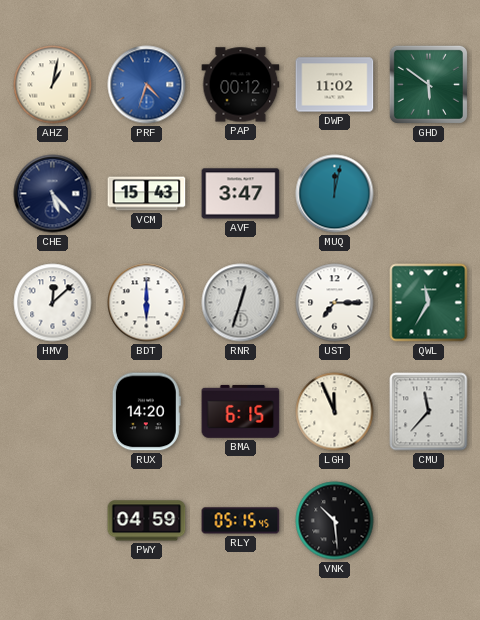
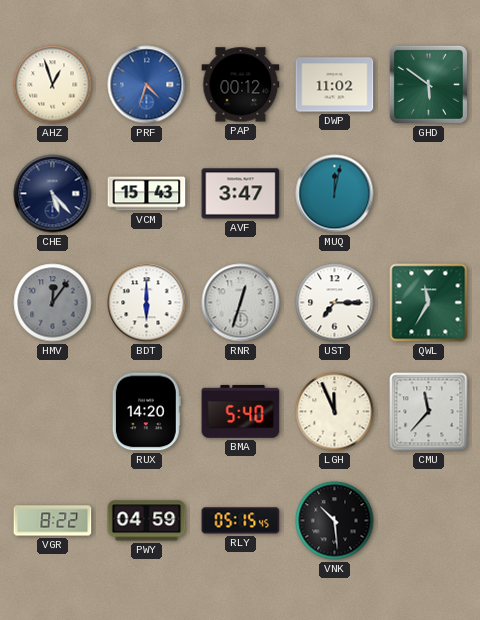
AHZ: 1:02 -> 12:57 (53, 85)
HMV: 12:08 -> 12:06 (53, 303)
HMV dial: white -> grey (53, 303)
BMA: 6:15 -> 5:40 (241, 411)
VGR: none -> 8:22 (53, 521)
